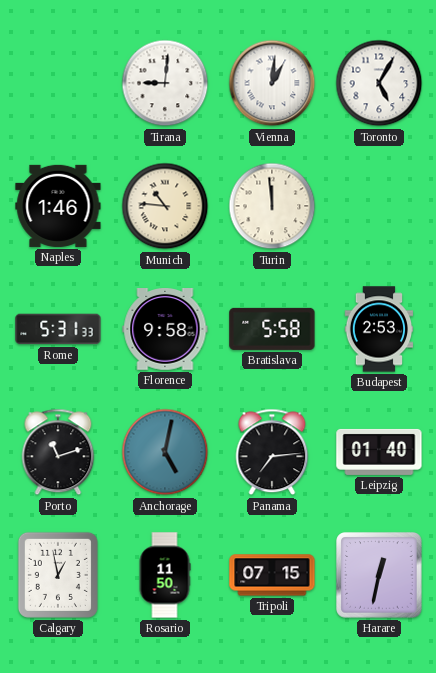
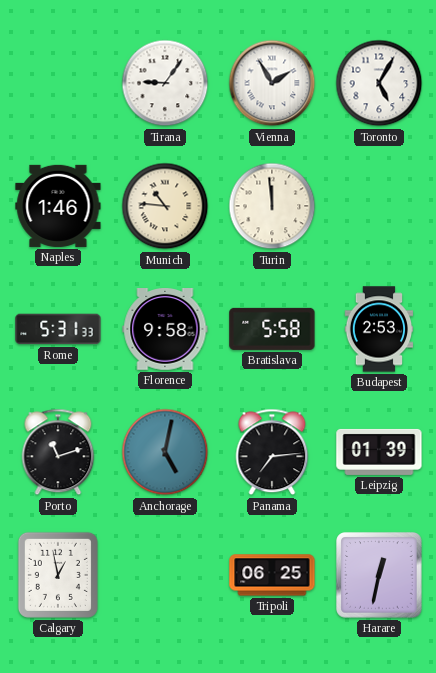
Tirana: 9:01 -> 9:06 (165, 83)
Vienna: 1:01 -> 1:55 (272, 83)
Leipzig: 01:40 -> 01:39 (379, 452)
Rosario: 11:50 -> none (165, 575)
Tripoli: 07:15 -> 06:25 (272, 575)
